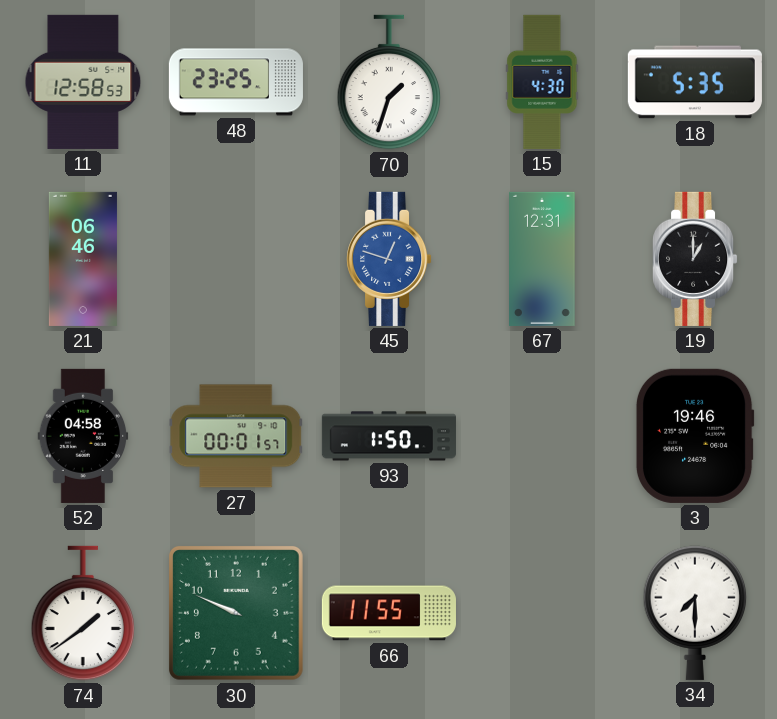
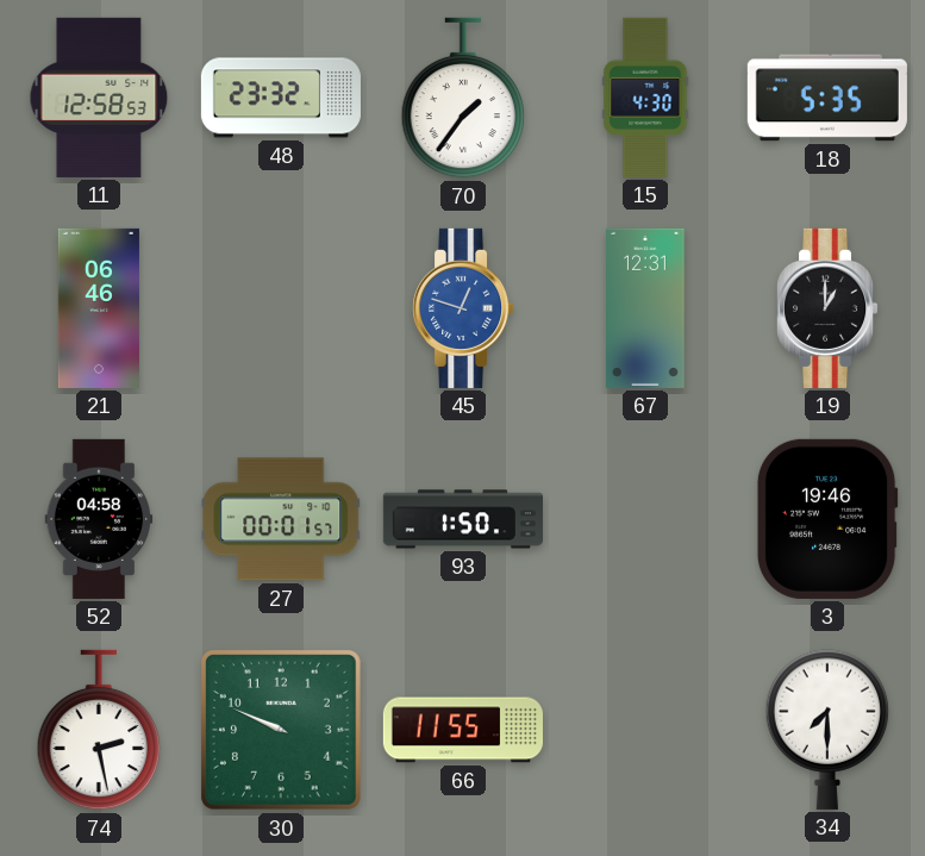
48: 23:25 -> 23:32 (281, 98)
70: 1:33 -> 1:36 (463, 98)
74: 1:39 -> 2:28 (99, 730)
